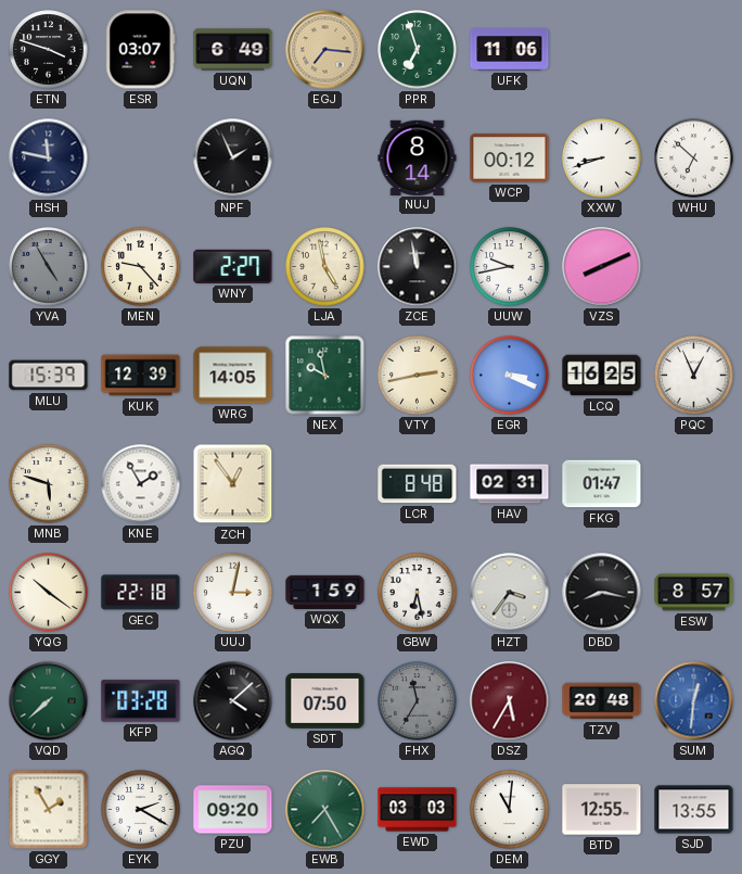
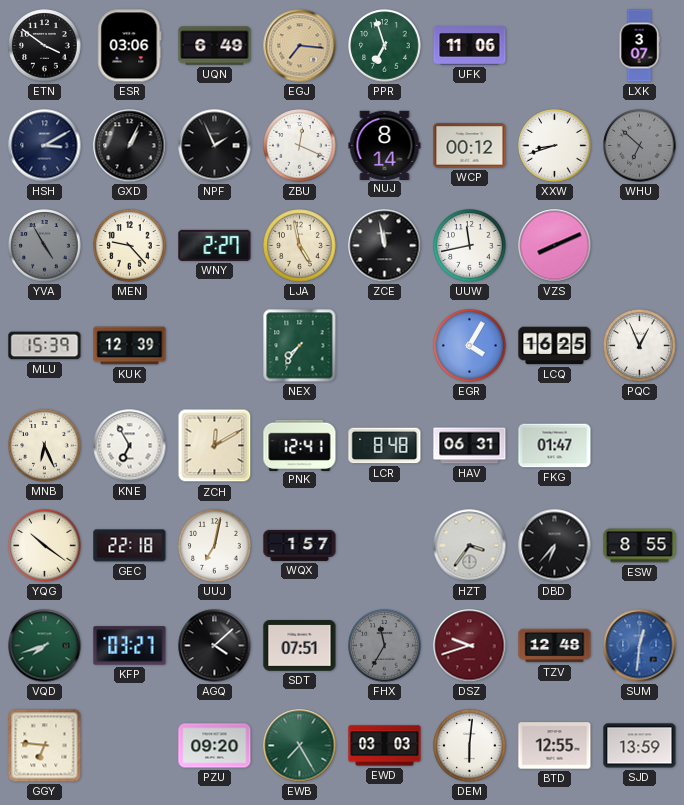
ETN: 3:48 -> 3:51 (45, 46)
ESR: 03:07 -> 03:06 (130, 46)
LXK: none -> 3:07 (639, 46)
HSH: 11:47 -> 3:10 (45, 146)
GXD: none -> 1:04 (130, 146)
ZBU: none -> 12:19 (300, 146)
WHU dial: white -> grey (640, 146)
UUW: 9:43 -> 11:43 (470, 246)
WRG: 14:05 -> none (233, 376)
NEX: 9:58 -> 7:36 (300, 346)
VTY: 2:43 -> none (418, 376)
EGR: 3:19 -> 4:05 (470, 346)
MNB: 5:48 -> 6:26 (45, 446)
KNE: 1:55 -> 6:55 (130, 446)
ZCH: 12:54 -> 12:10 (215, 446)
PNK: none -> 12:41 (300, 445)
HAV: 02:31 -> 06:31 (470, 446)
UUJ: 3:02 -> 7:02 (215, 546)
WQX: 1:59 -> 1:57 (300, 545)
GBW: 6:28 -> none (418, 593)
DBD: 8:17 -> 6:37 (555, 546)
ESW: 8:57 -> 8:55 (640, 546)
VQD: 7:38 -> 7:42 (45, 646)
KFP: 03:28 -> 03:27 (130, 646)
SDT: 07:50 -> 07:51 (300, 646)
DSZ: 5:35 -> 9:42 (470, 646)
TZV: 20:48 -> 12:48 (555, 646)
GGY: 1:55 -> 6:46 (45, 746)
EYK: 2:20 -> none (141, 810)
DEM: 11:01 -> 6:01 (470, 746)
SJD: 13:55 -> 13:59 (640, 746)
